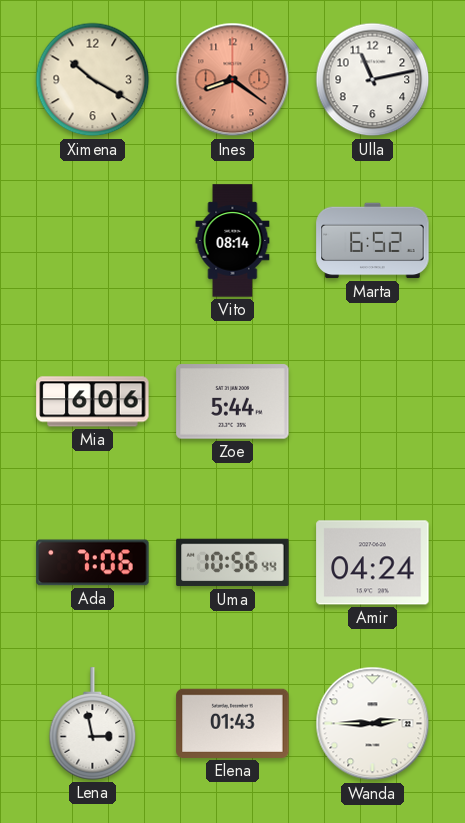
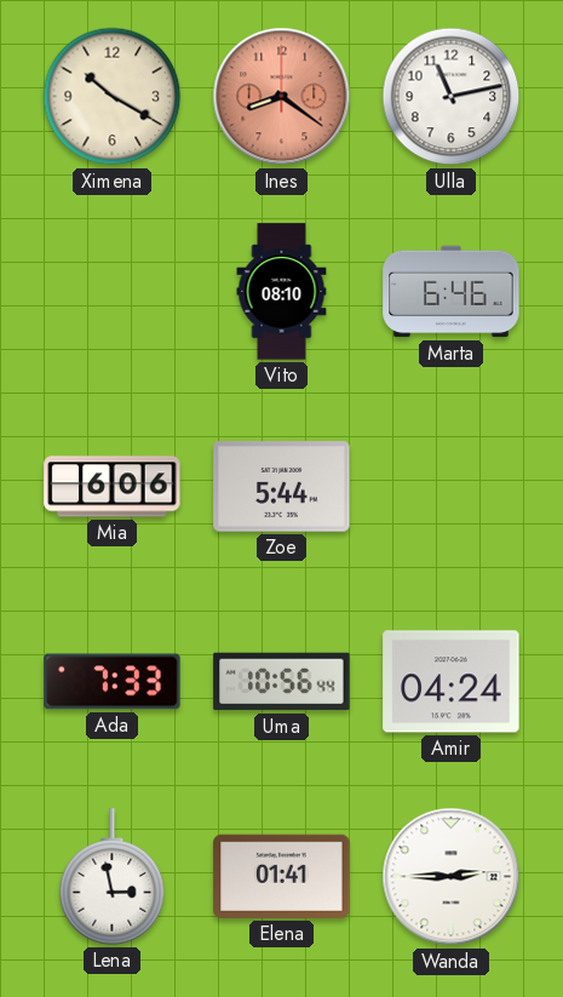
Vito: 08:14 -> 08:10 (282, 292)
Marta: 6:52 -> 6:46 (452, 292)
Ada: 7:06 -> 7:33 (113, 682)
Elena: 01:43 -> 01:41 (282, 876)
